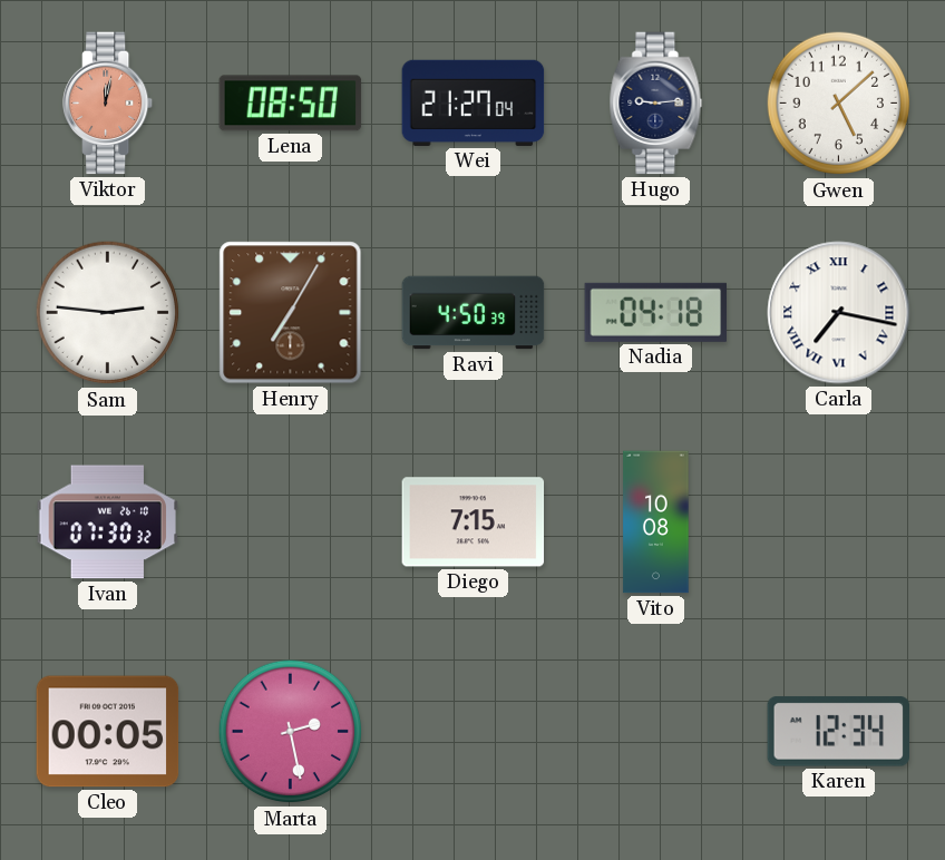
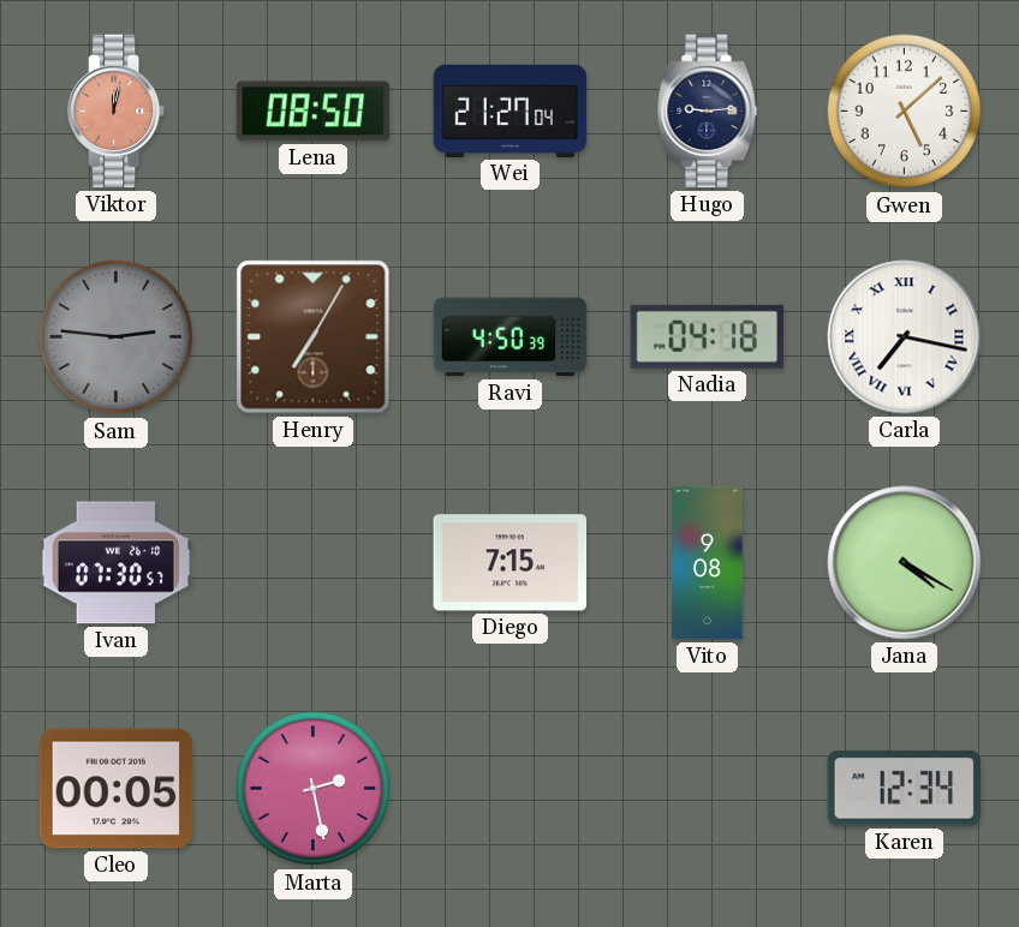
Sam dial: white -> grey (117, 337)
Ivan: 07:30:32 -> 07:30:57 (117, 563)
Vito: 10:08 -> 9:08 (708, 563)
Jana: none -> 4:20 (905, 563)
